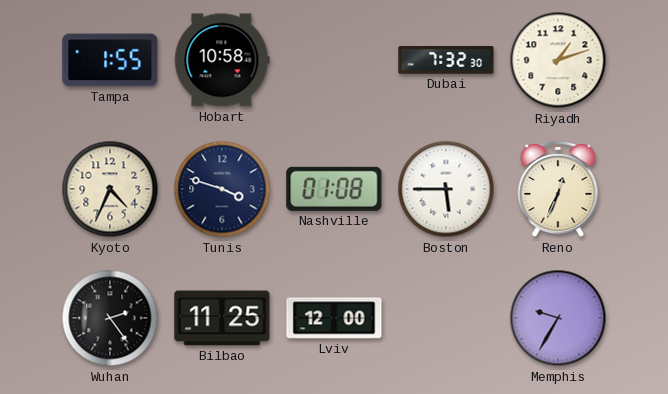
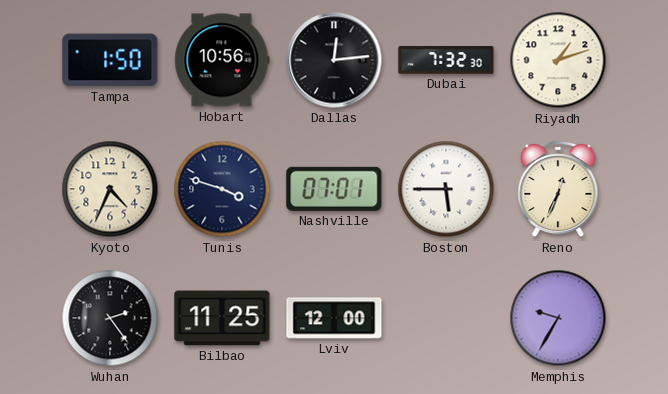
Tampa: 1:55 -> 1:50 (110, 60)
Hobart: 10:58 -> 10:56 (222, 60)
Dallas: none -> 12:14 (334, 60)
Nashville: 01:08 -> 07:01 (334, 189)
